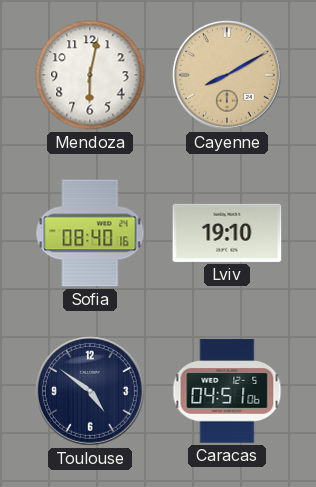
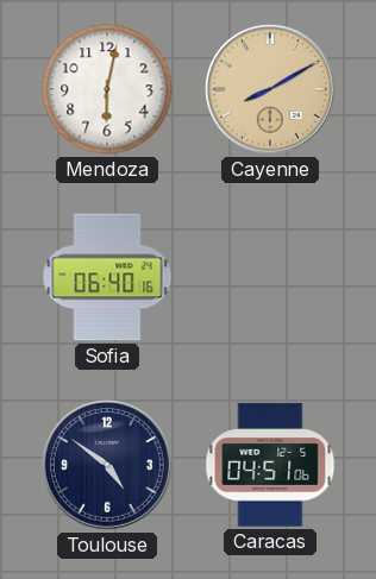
Sofia: 08:40 -> 06:40 (107, 277)
Lviv: 19:10 -> none (227, 233)
